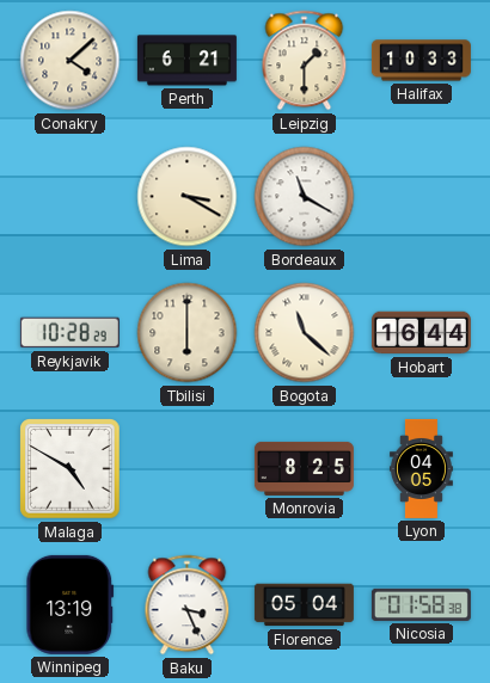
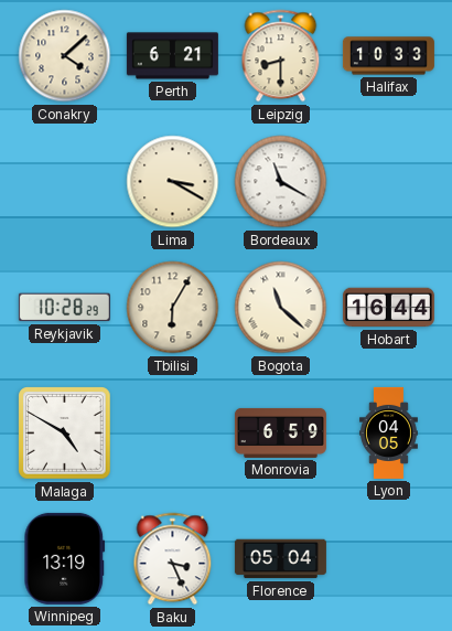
Leipzig: 1:30 -> 8:30 (281, 56)
Tbilisi: 6:00 -> 6:05 (173, 308)
Monrovia: 8:25 -> 6:59 (280, 432)
Nicosia: 01:58 -> none (421, 604)
